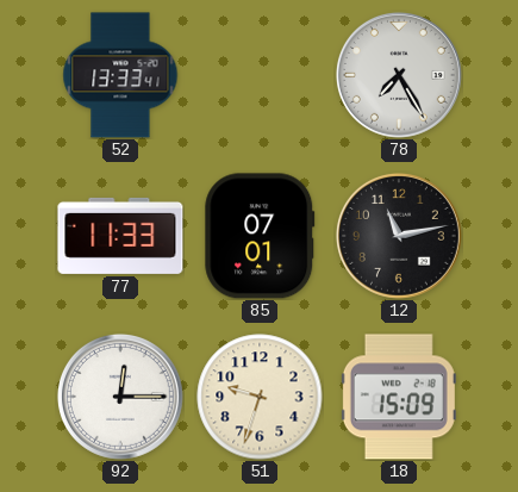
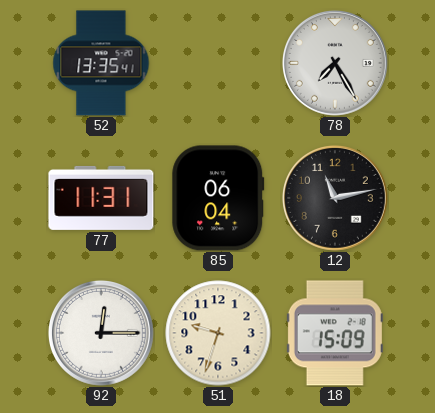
52: 13:33 -> 13:35 (101, 63)
77: 11:33 -> 11:31 (101, 198)
85: 07:01 -> 06:04 (218, 198)
